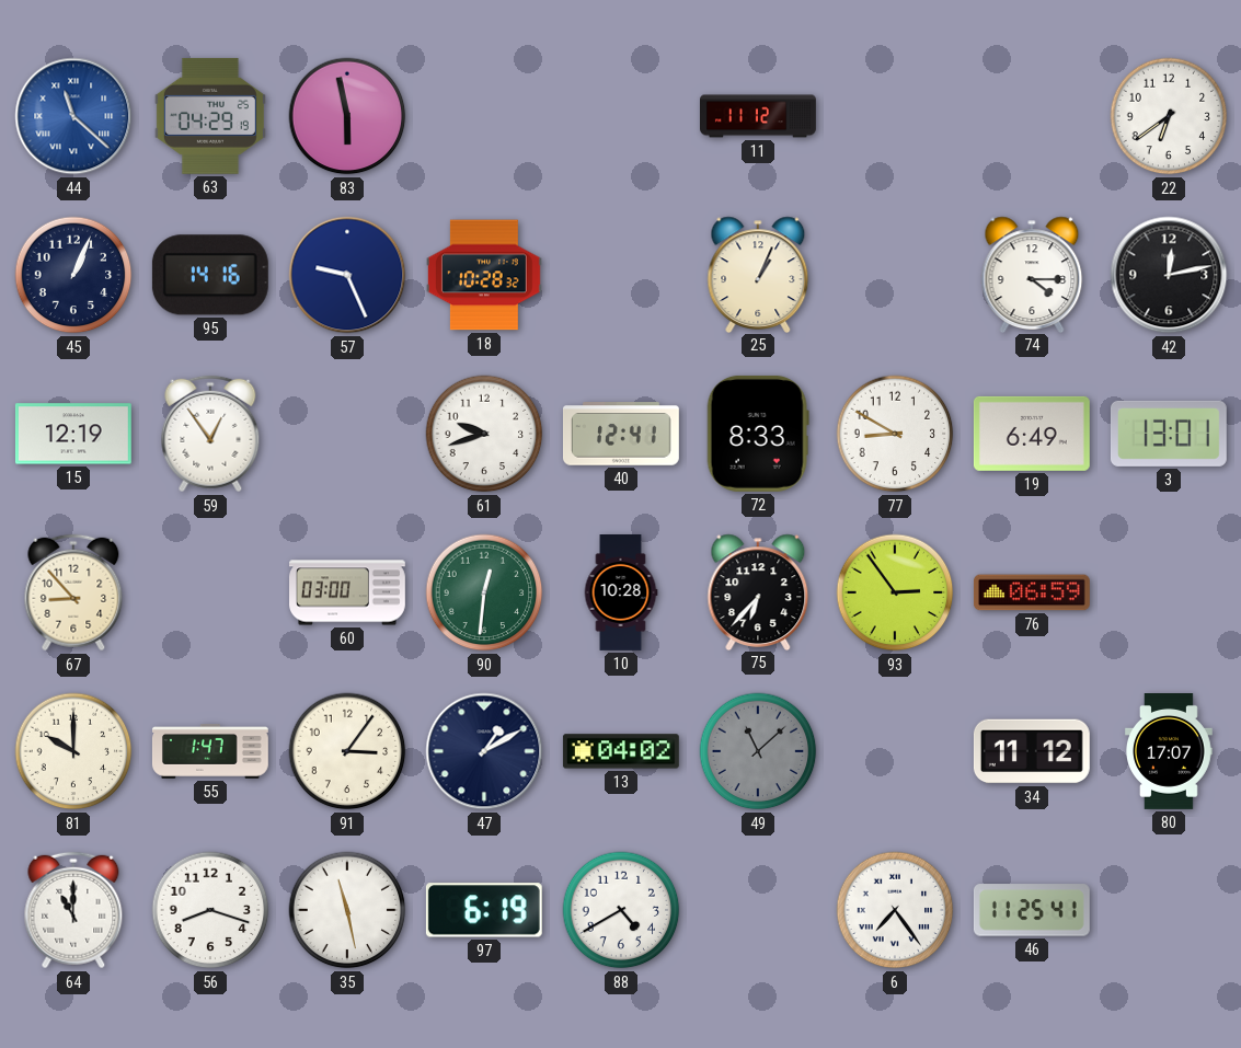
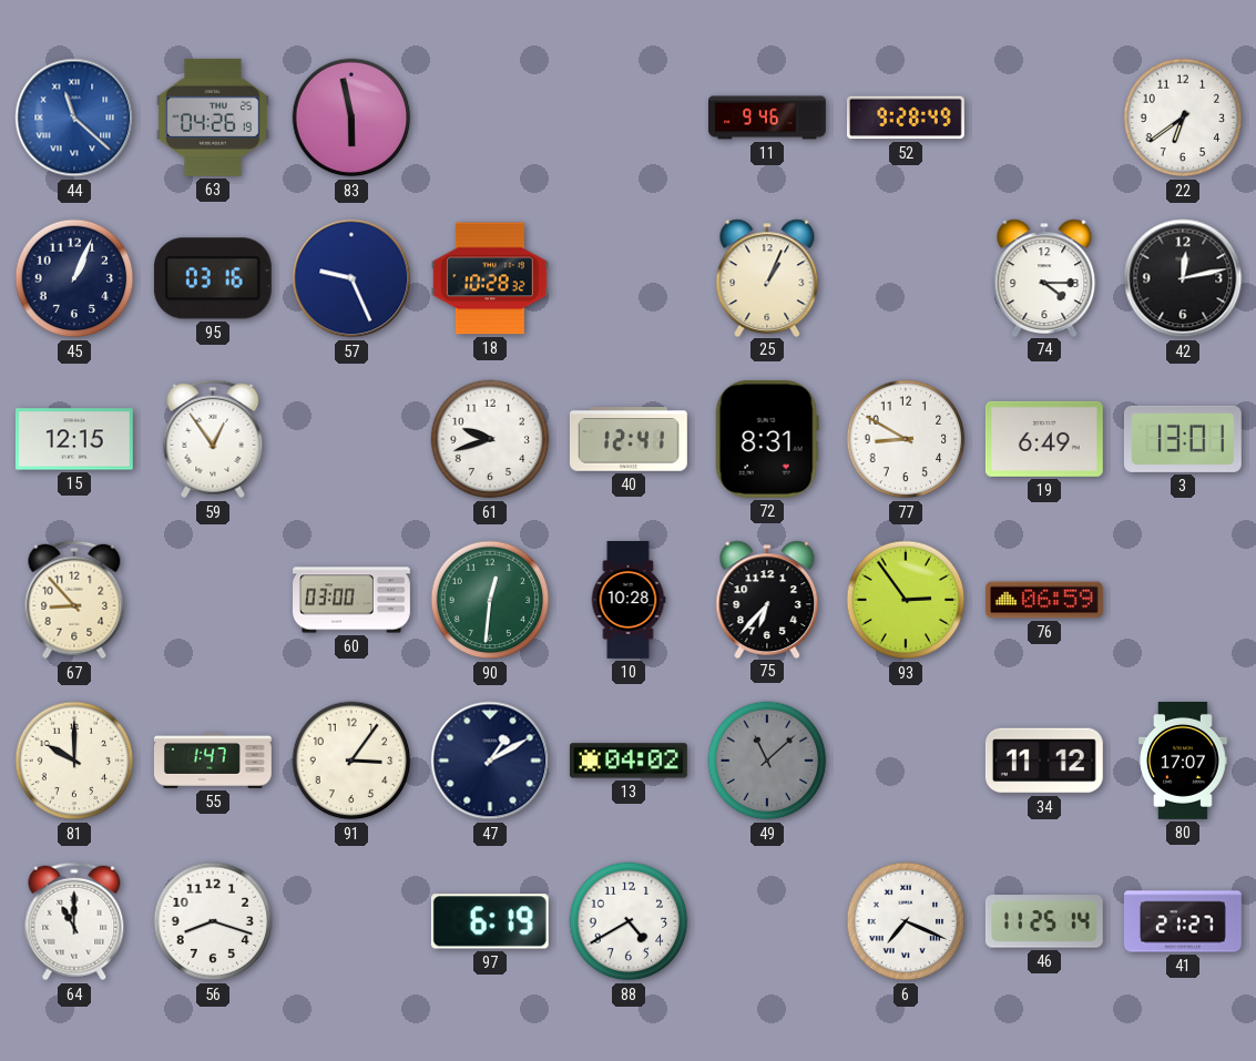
63: 04:29 -> 04:26 (213, 118)
11: 11:12 -> 9:46 (768, 118)
52: none -> 9:28 (906, 118)
95: 14:16 -> 03:16 (213, 278)
15: 12:19 -> 12:15 (74, 439)
72: 8:33 -> 8:31 (767, 439)
35: 11:28 -> none (347, 910)
6: 7:24 -> 7:19 (906, 921)
46: 11:25:41 -> 11:25:14 (1044, 921)
41: none -> 21:27 (1183, 921)
